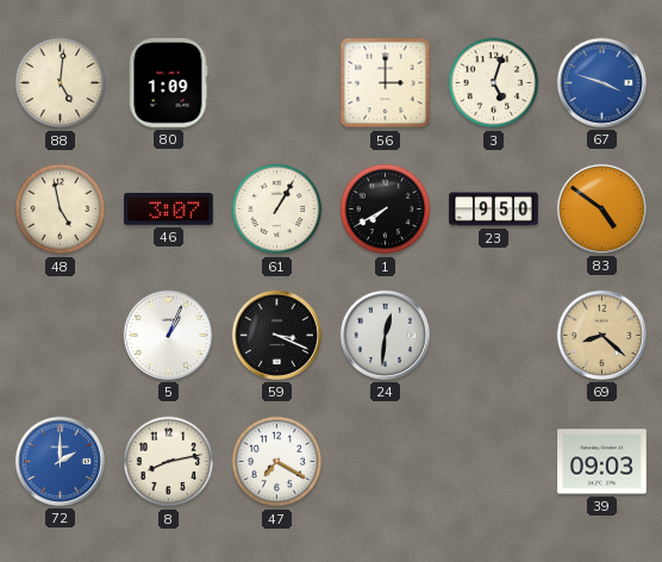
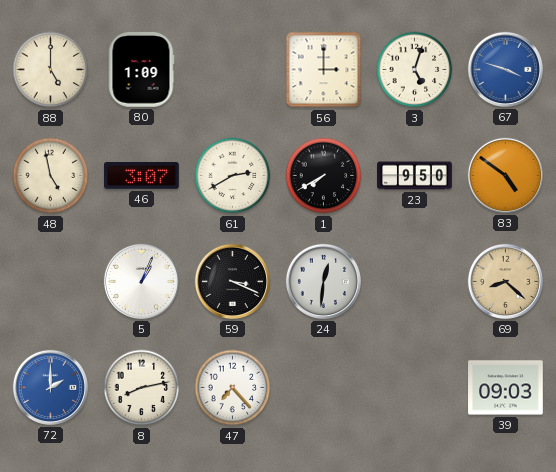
88: 5:01 -> 5:00 (51, 70)
61: 1:05 -> 2:40 (233, 176)
47: 7:20 -> 7:23 (233, 388)
